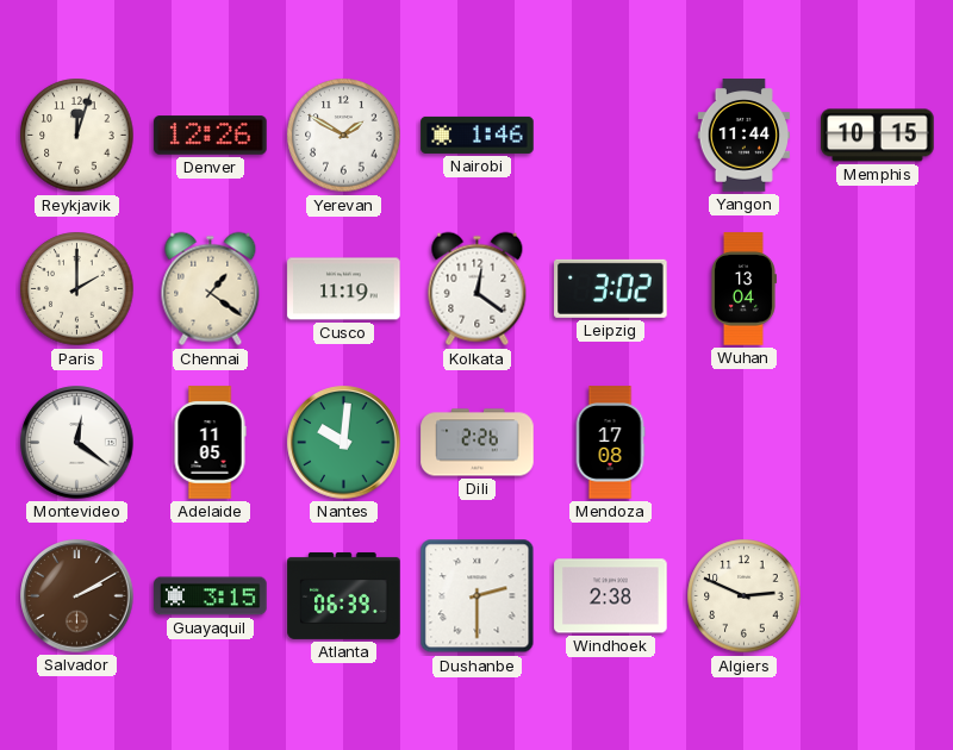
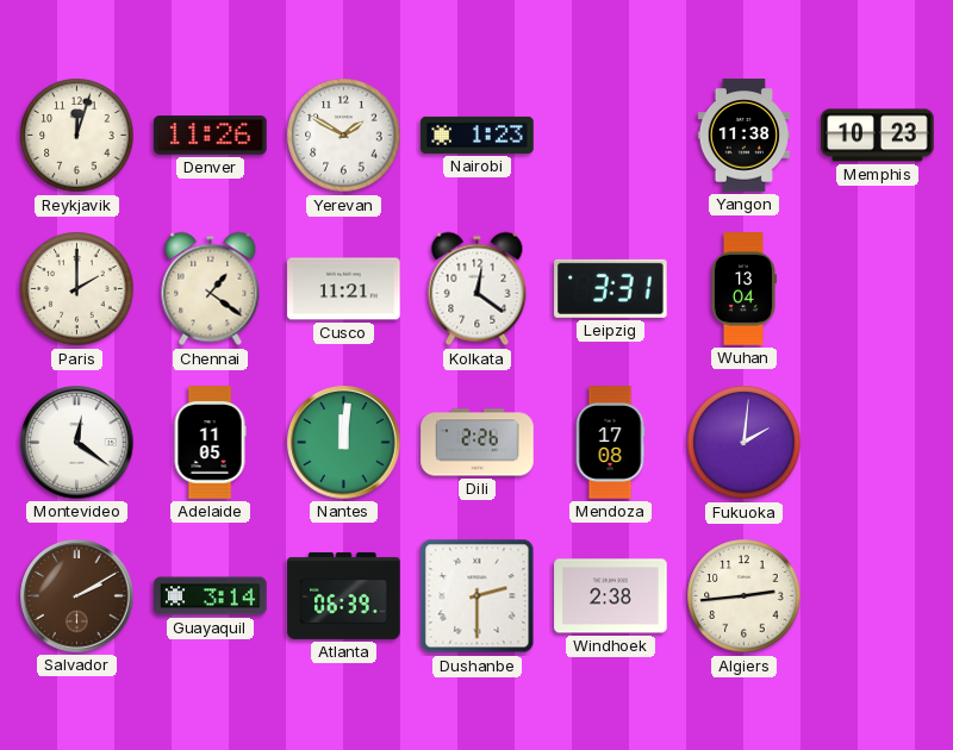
Denver: 12:26 -> 11:26 (211, 136)
Nairobi: 1:46 -> 1:23 (478, 135)
Yangon: 11:44 -> 11:38 (743, 136)
Memphis: 10:15 -> 10:23 (878, 136)
Cusco: 11:19 -> 11:21 (344, 289)
Leipzig: 3:02 -> 3:31 (611, 288)
Nantes: 10:01 -> 12:01 (344, 443)
Fukuoka: none -> 2:01 (745, 443)
Guayaquil: 3:15 -> 3:14 (211, 596)
Algiers: 2:49 -> 2:44 (745, 596)
